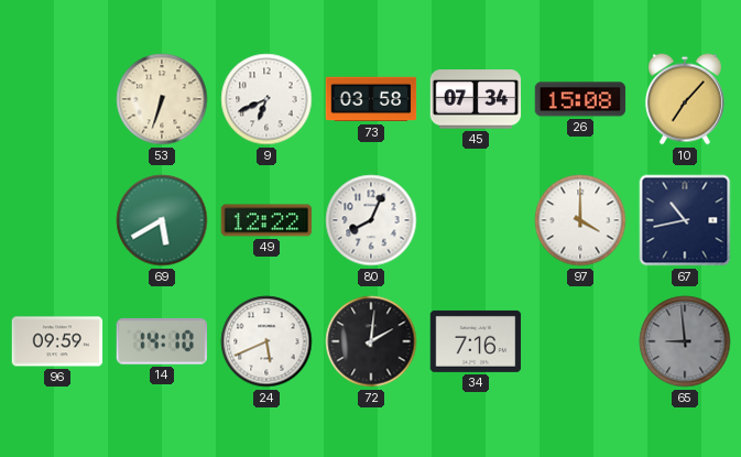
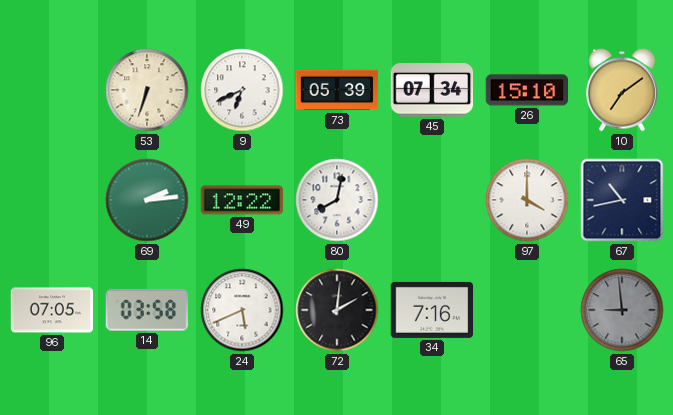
73: 03:58 -> 05:39 (337, 90)
26: 15:08 -> 15:10 (527, 90)
10: 7:07 -> 7:09 (622, 90)
69: 5:40 -> 2:14 (147, 200)
80: 8:04 -> 8:02 (337, 200)
96: 09:59 -> 07:05 (52, 310)
14: 14:10 -> 03:58 (146, 310)
